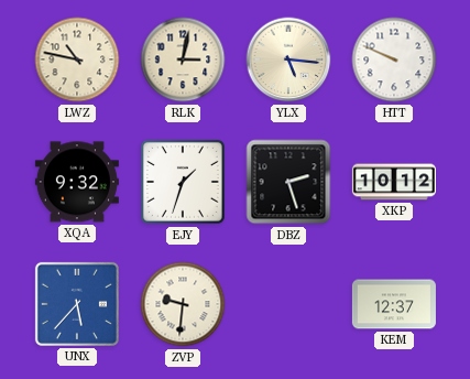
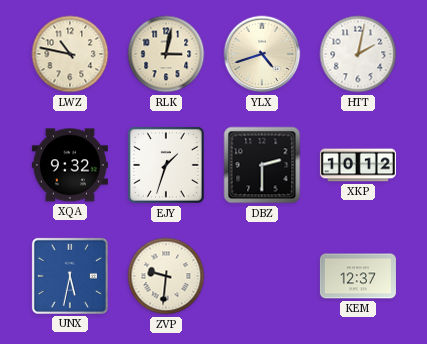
YLX: 5:16 -> 4:42 (262, 54)
HTT: 9:49 -> 2:02 (358, 54)
DBZ: 2:27 -> 2:30 (262, 165)
UNX: 5:37 -> 5:32 (70, 276)
